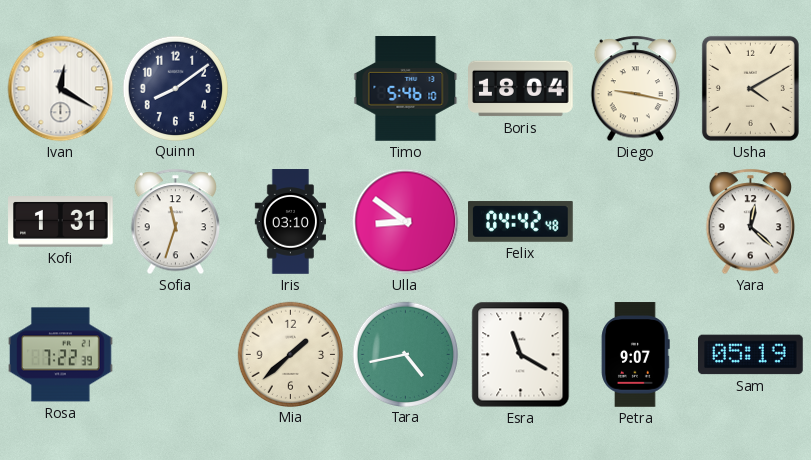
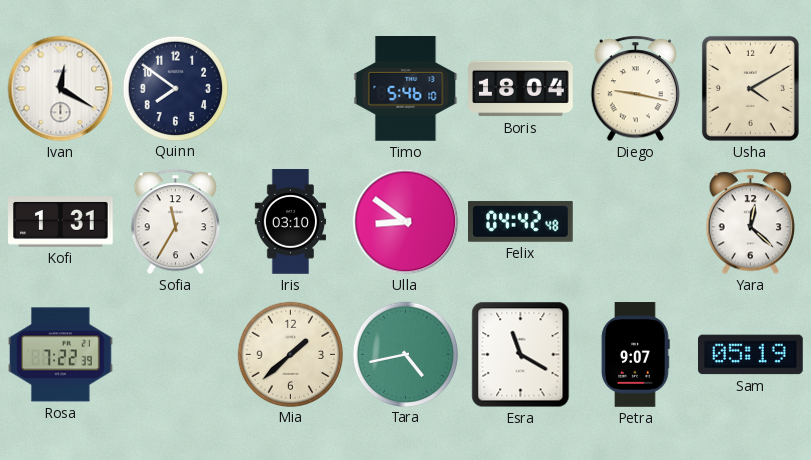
Quinn: 8:09 -> 7:51 (175, 88)
Sofia: 11:33 -> 11:35 (175, 222)
